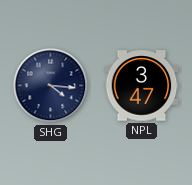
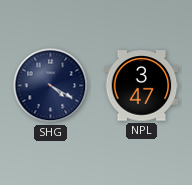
SHG: 4:16 -> 4:20 (51, 86)
